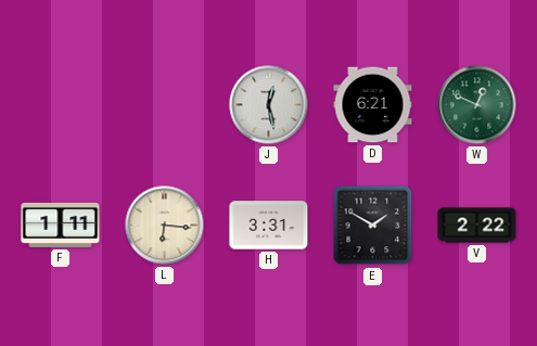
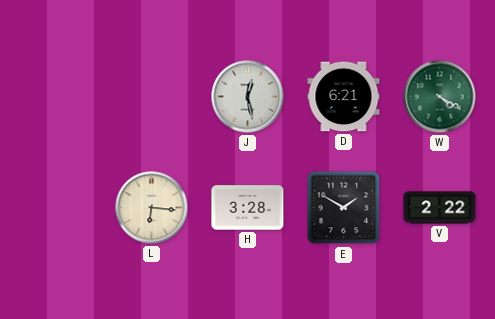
W: 12:49 -> 4:20 (440, 97)
F: 1:11 -> none (61, 225)
H: 3:31 -> 3:28 (248, 208)
